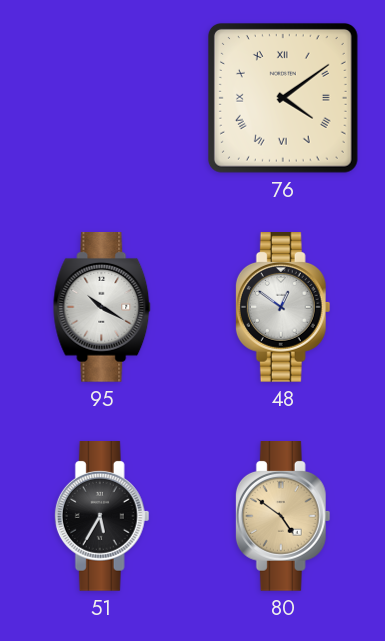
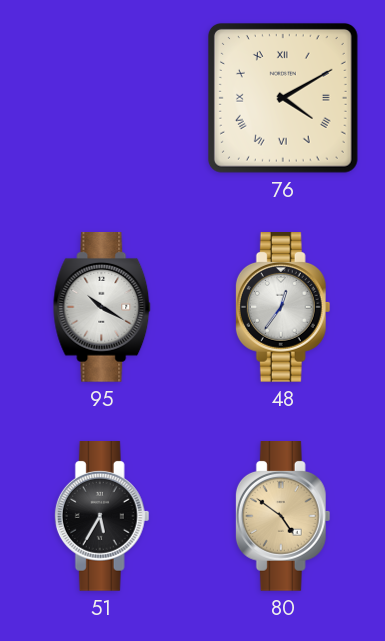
76: 4:09 -> 4:10 (283, 98)
48: 12:51 -> 12:36 (283, 308)
